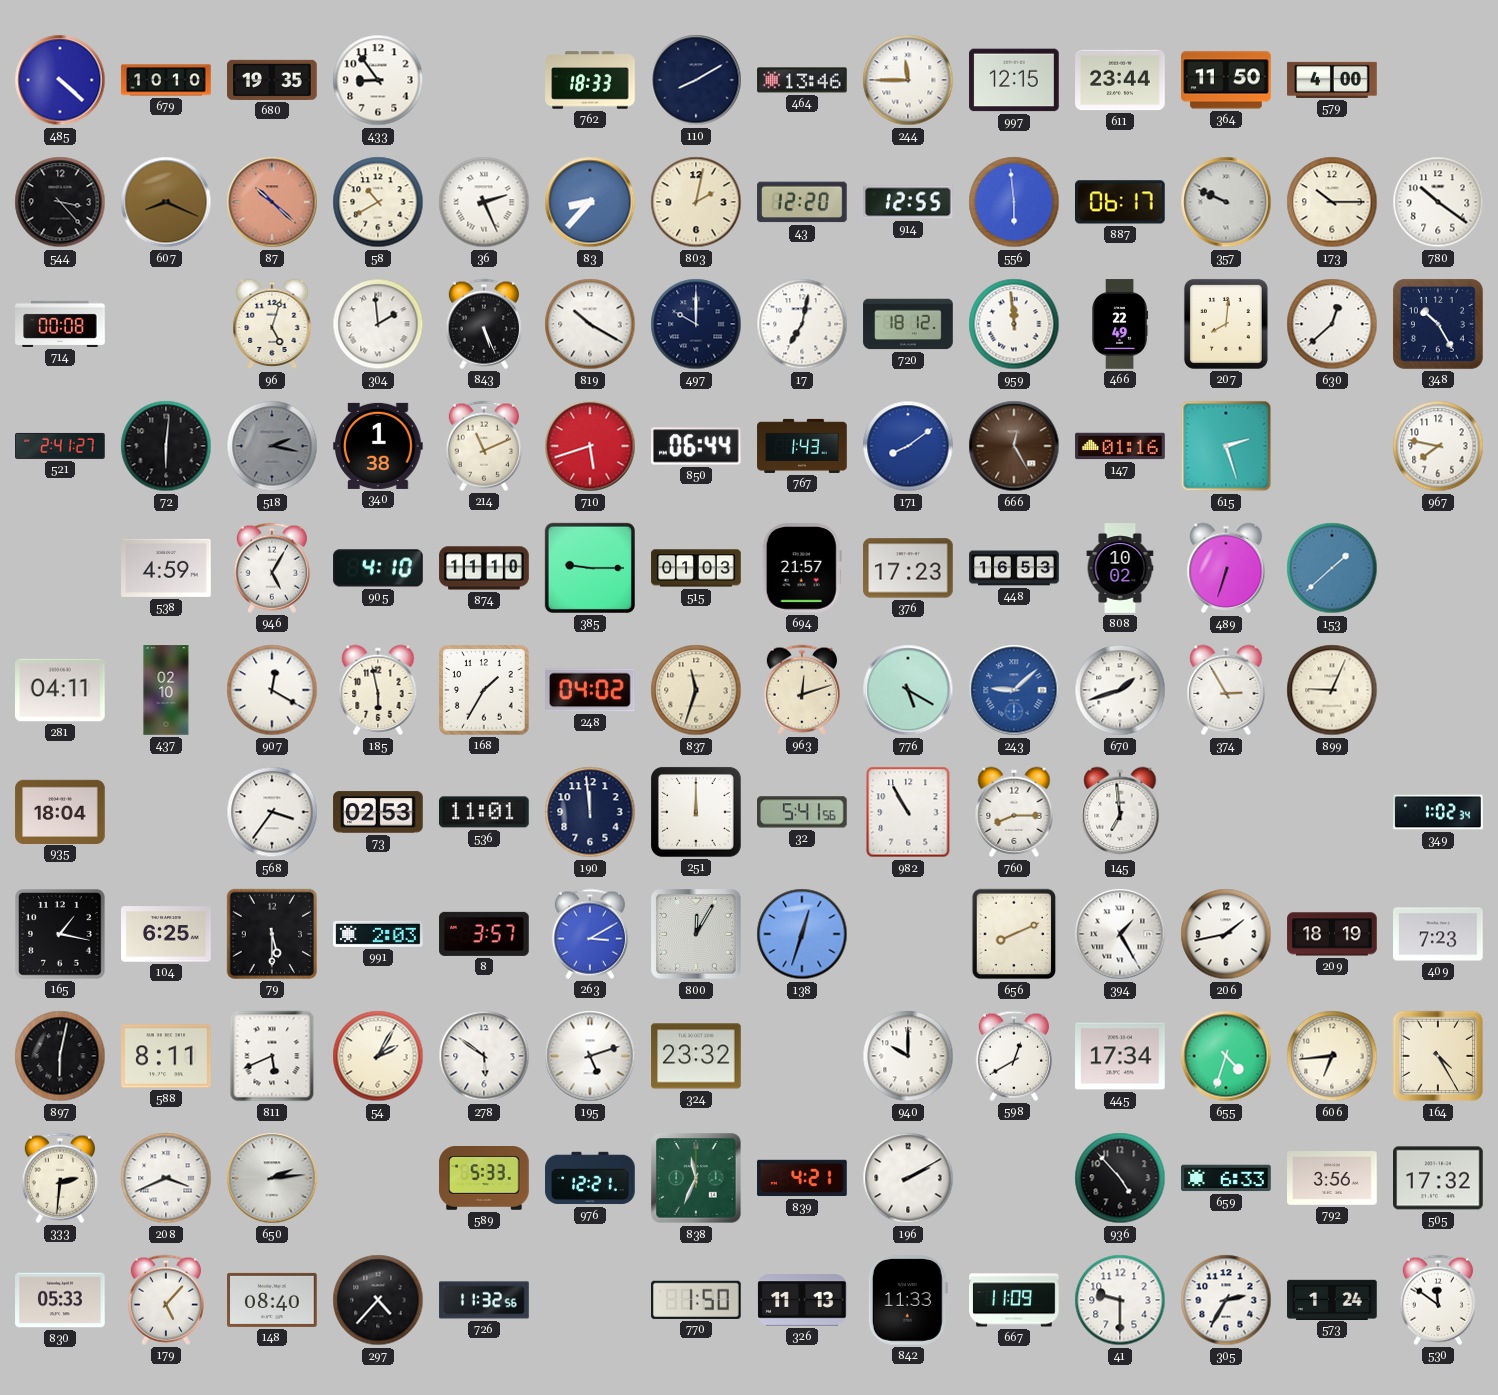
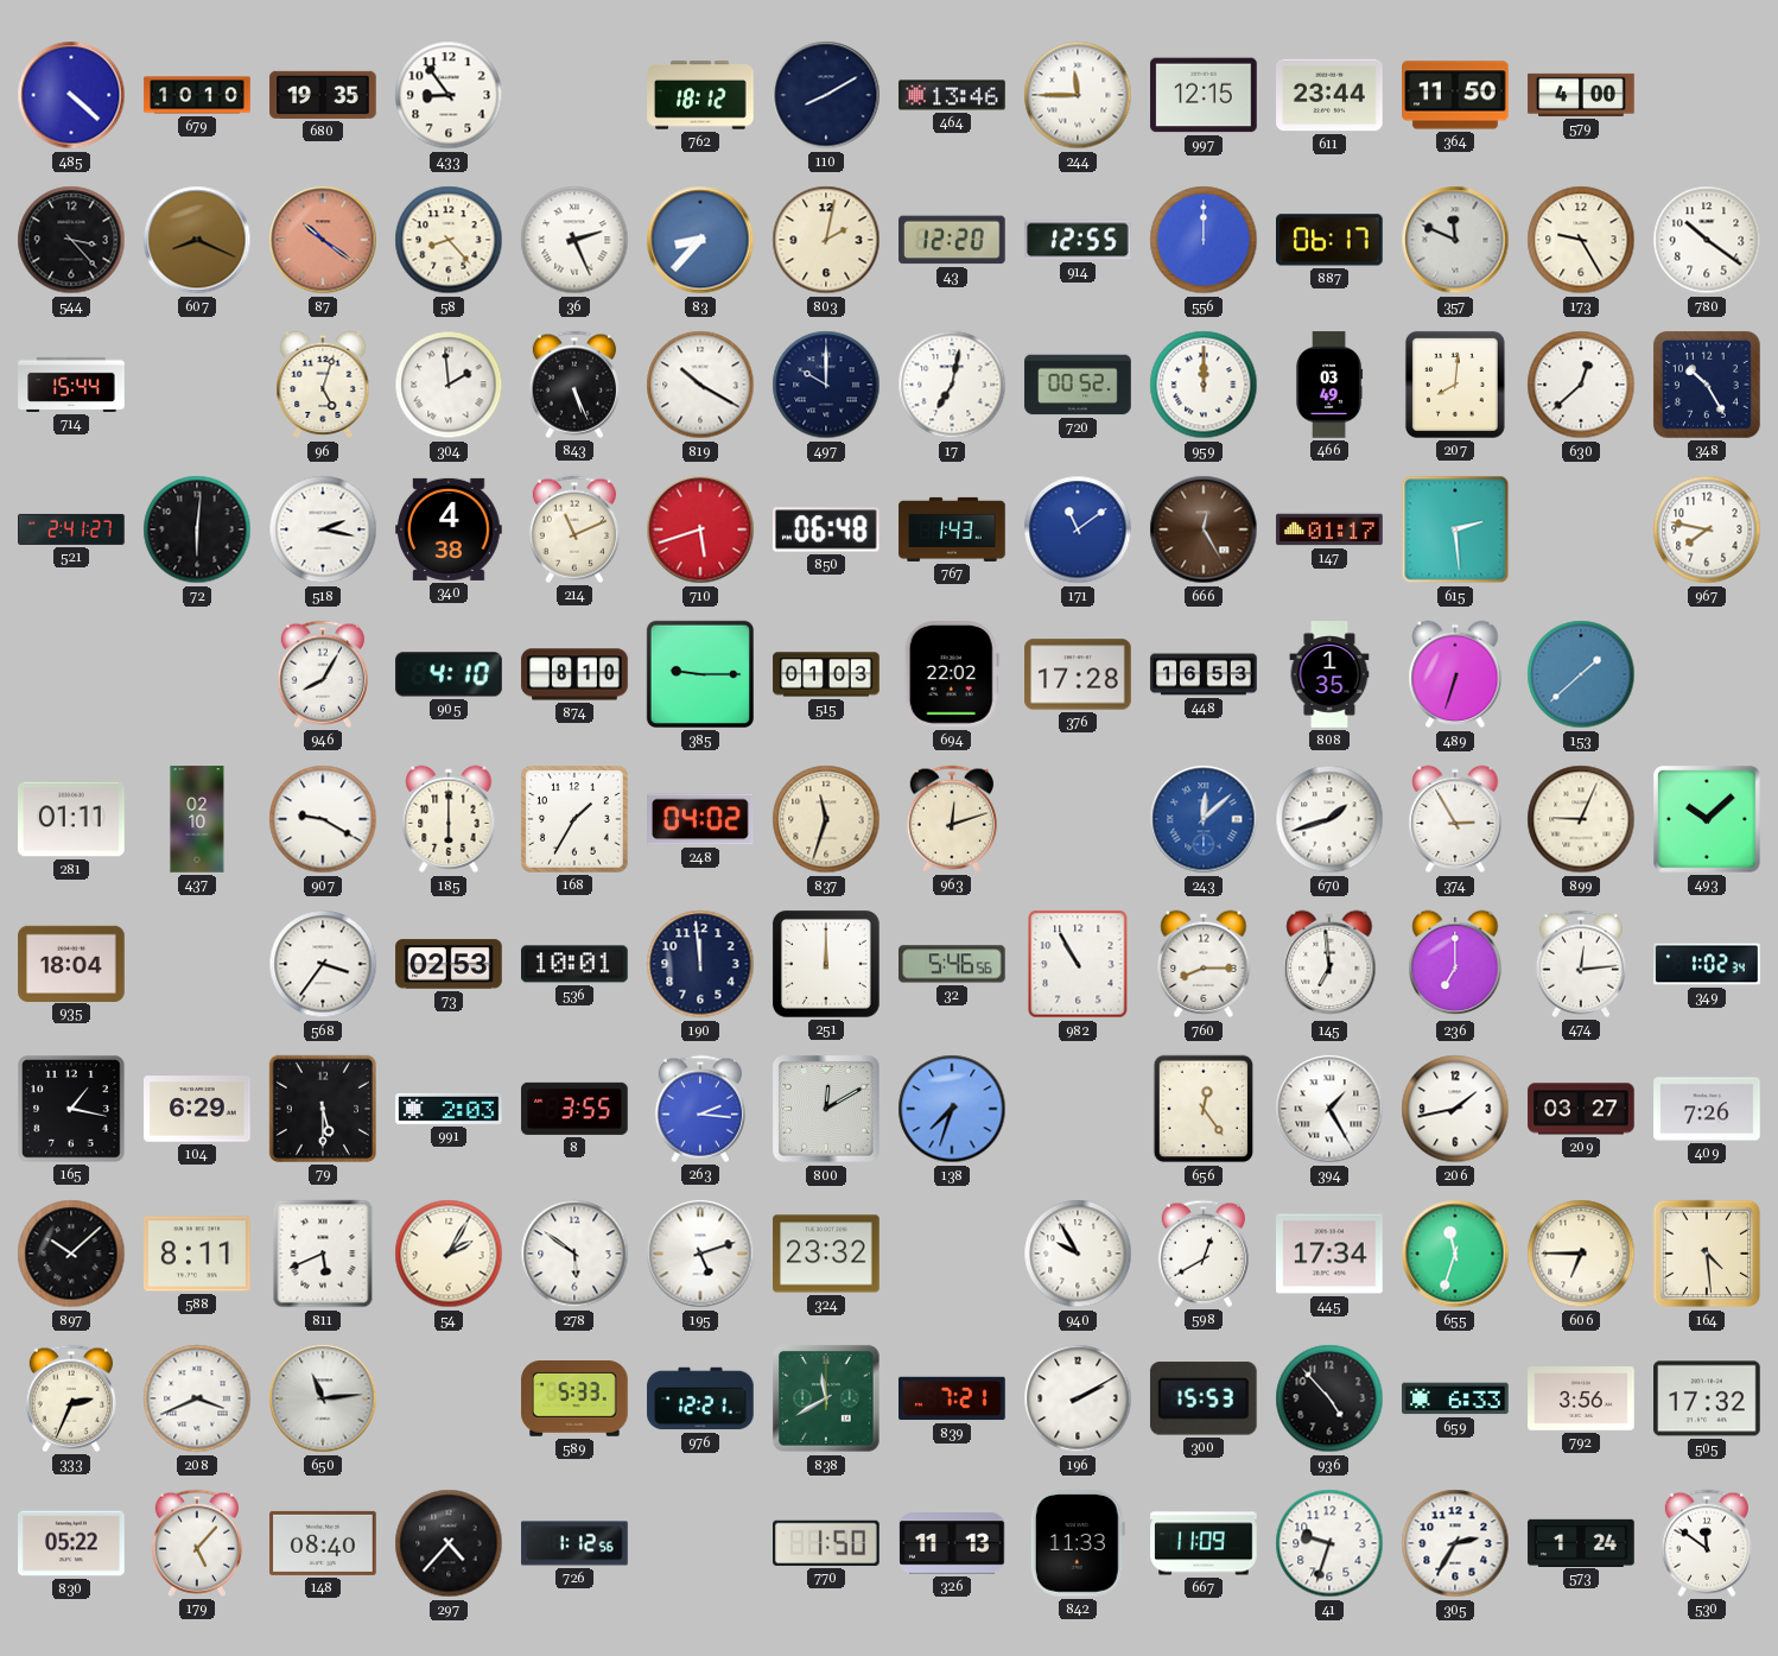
762: 18:33 -> 18:12 (700, 95)
87: 10:22 -> 10:21 (323, 240)
58: 10:40 -> 8:23 (449, 240)
556: 5:59 -> 12:00 (1204, 240)
357: 9:49 -> 11:49 (1455, 240)
173: 10:15 -> 9:25 (1581, 240)
714: 00:08 -> 15:44 (71, 385)
720: 18:12 -> 00:52 (1078, 385)
959: 11:59 -> 12:00 (1204, 385)
466: 22:49 -> 03:49 (1329, 385)
518 dial: grey -> white (323, 529)
340: 1:38 -> 4:38 (449, 529)
850: 06:44 -> 06:48 (827, 529)
171: 8:09 -> 11:09 (1078, 529)
147: 01:16 -> 01:17 (1329, 529)
615: 2:27 -> 2:29 (1455, 529)
538: 4:59 -> none (166, 568)
946: 5:05 -> 8:05 (323, 674)
874: 11:10 -> 8:10 (574, 674)
694: 21:57 -> 22:02 (952, 674)
376: 17:23 -> 17:28 (1078, 674)
808: 10:02 -> 1:35 (1329, 674)
281: 04:11 -> 01:11 (71, 819)
907: 12:20 -> 9:20 (323, 819)
185: 5:58 -> 6:00 (449, 819)
776: 5:20 -> none (908, 690)
243: 9:08 -> 12:08 (1204, 819)
493: none -> 10:08 (1707, 819)
536: 11:01 -> 10:01 (574, 964)
32: 5:41 -> 5:46 (952, 964)
236: none -> 7:00 (1455, 964)
474: none -> 12:14 (1581, 964)
104: 6:25 -> 6:29 (197, 1109)
8: 3:57 -> 3:55 (574, 1109)
263: 3:10 -> 2:16 (700, 1109)
800: 12:05 -> 12:10 (826, 1109)
138: 12:33 -> 7:33 (952, 1109)
656: 8:11 -> 12:24 (1204, 1109)
209: 18:19 -> 03:27 (1581, 1109)
409: 7:23 -> 7:26 (1707, 1109)
897: 6:02 -> 10:08 (71, 1254)
940: 10:00 -> 9:55 (1078, 1254)
655: 4:33 -> 11:33 (1455, 1254)
606: 6:44 -> 6:45 (1581, 1254)
164: 4:25 -> 4:29 (1707, 1254)
333: 2:31 -> 2:34 (71, 1398)
650: 2:14 -> 11:14 (323, 1398)
838: 11:34 -> 11:40 (826, 1398)
839: 4:21 -> 7:21 (952, 1398)
300: none -> 15:53 (1204, 1398)
830: 05:33 -> 05:22 (71, 1543)
726: 11:32 -> 1:12 (574, 1543)
41: 9:30 -> 9:33 (1329, 1543)
